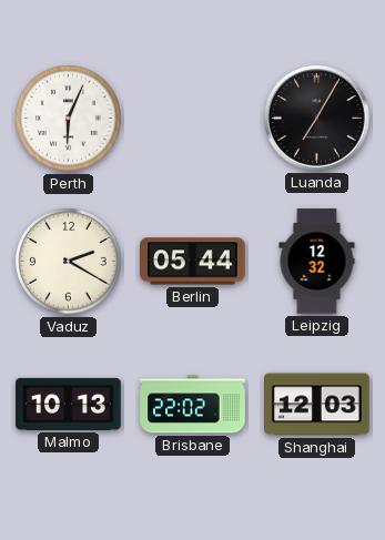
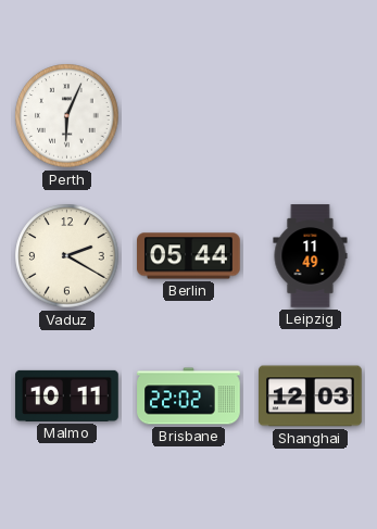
Luanda: 7:05 -> none (317, 119)
Leipzig: 12:32 -> 11:49 (311, 256)
Malmo: 10:13 -> 10:11 (67, 395)
